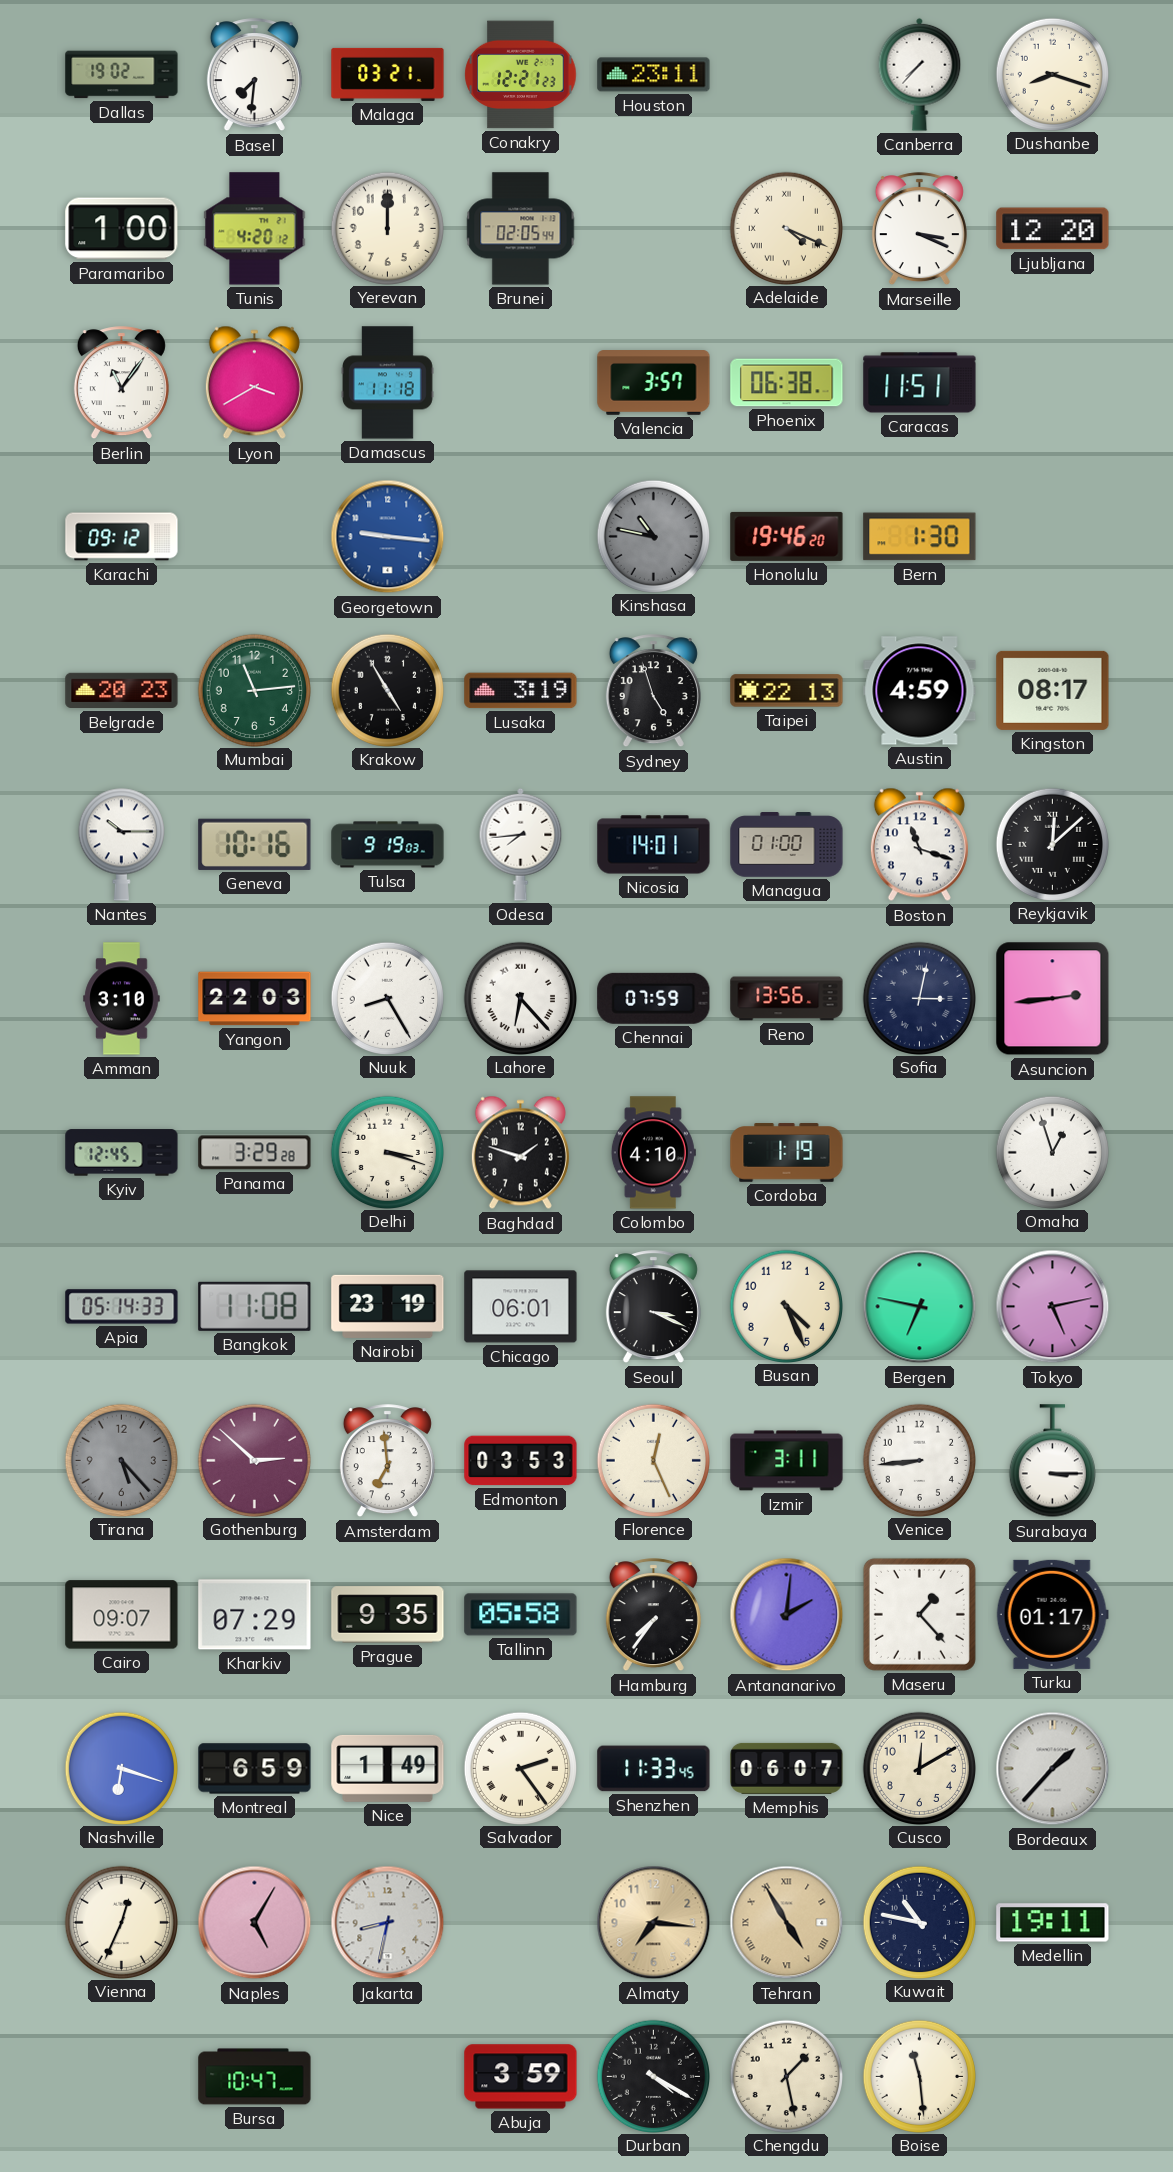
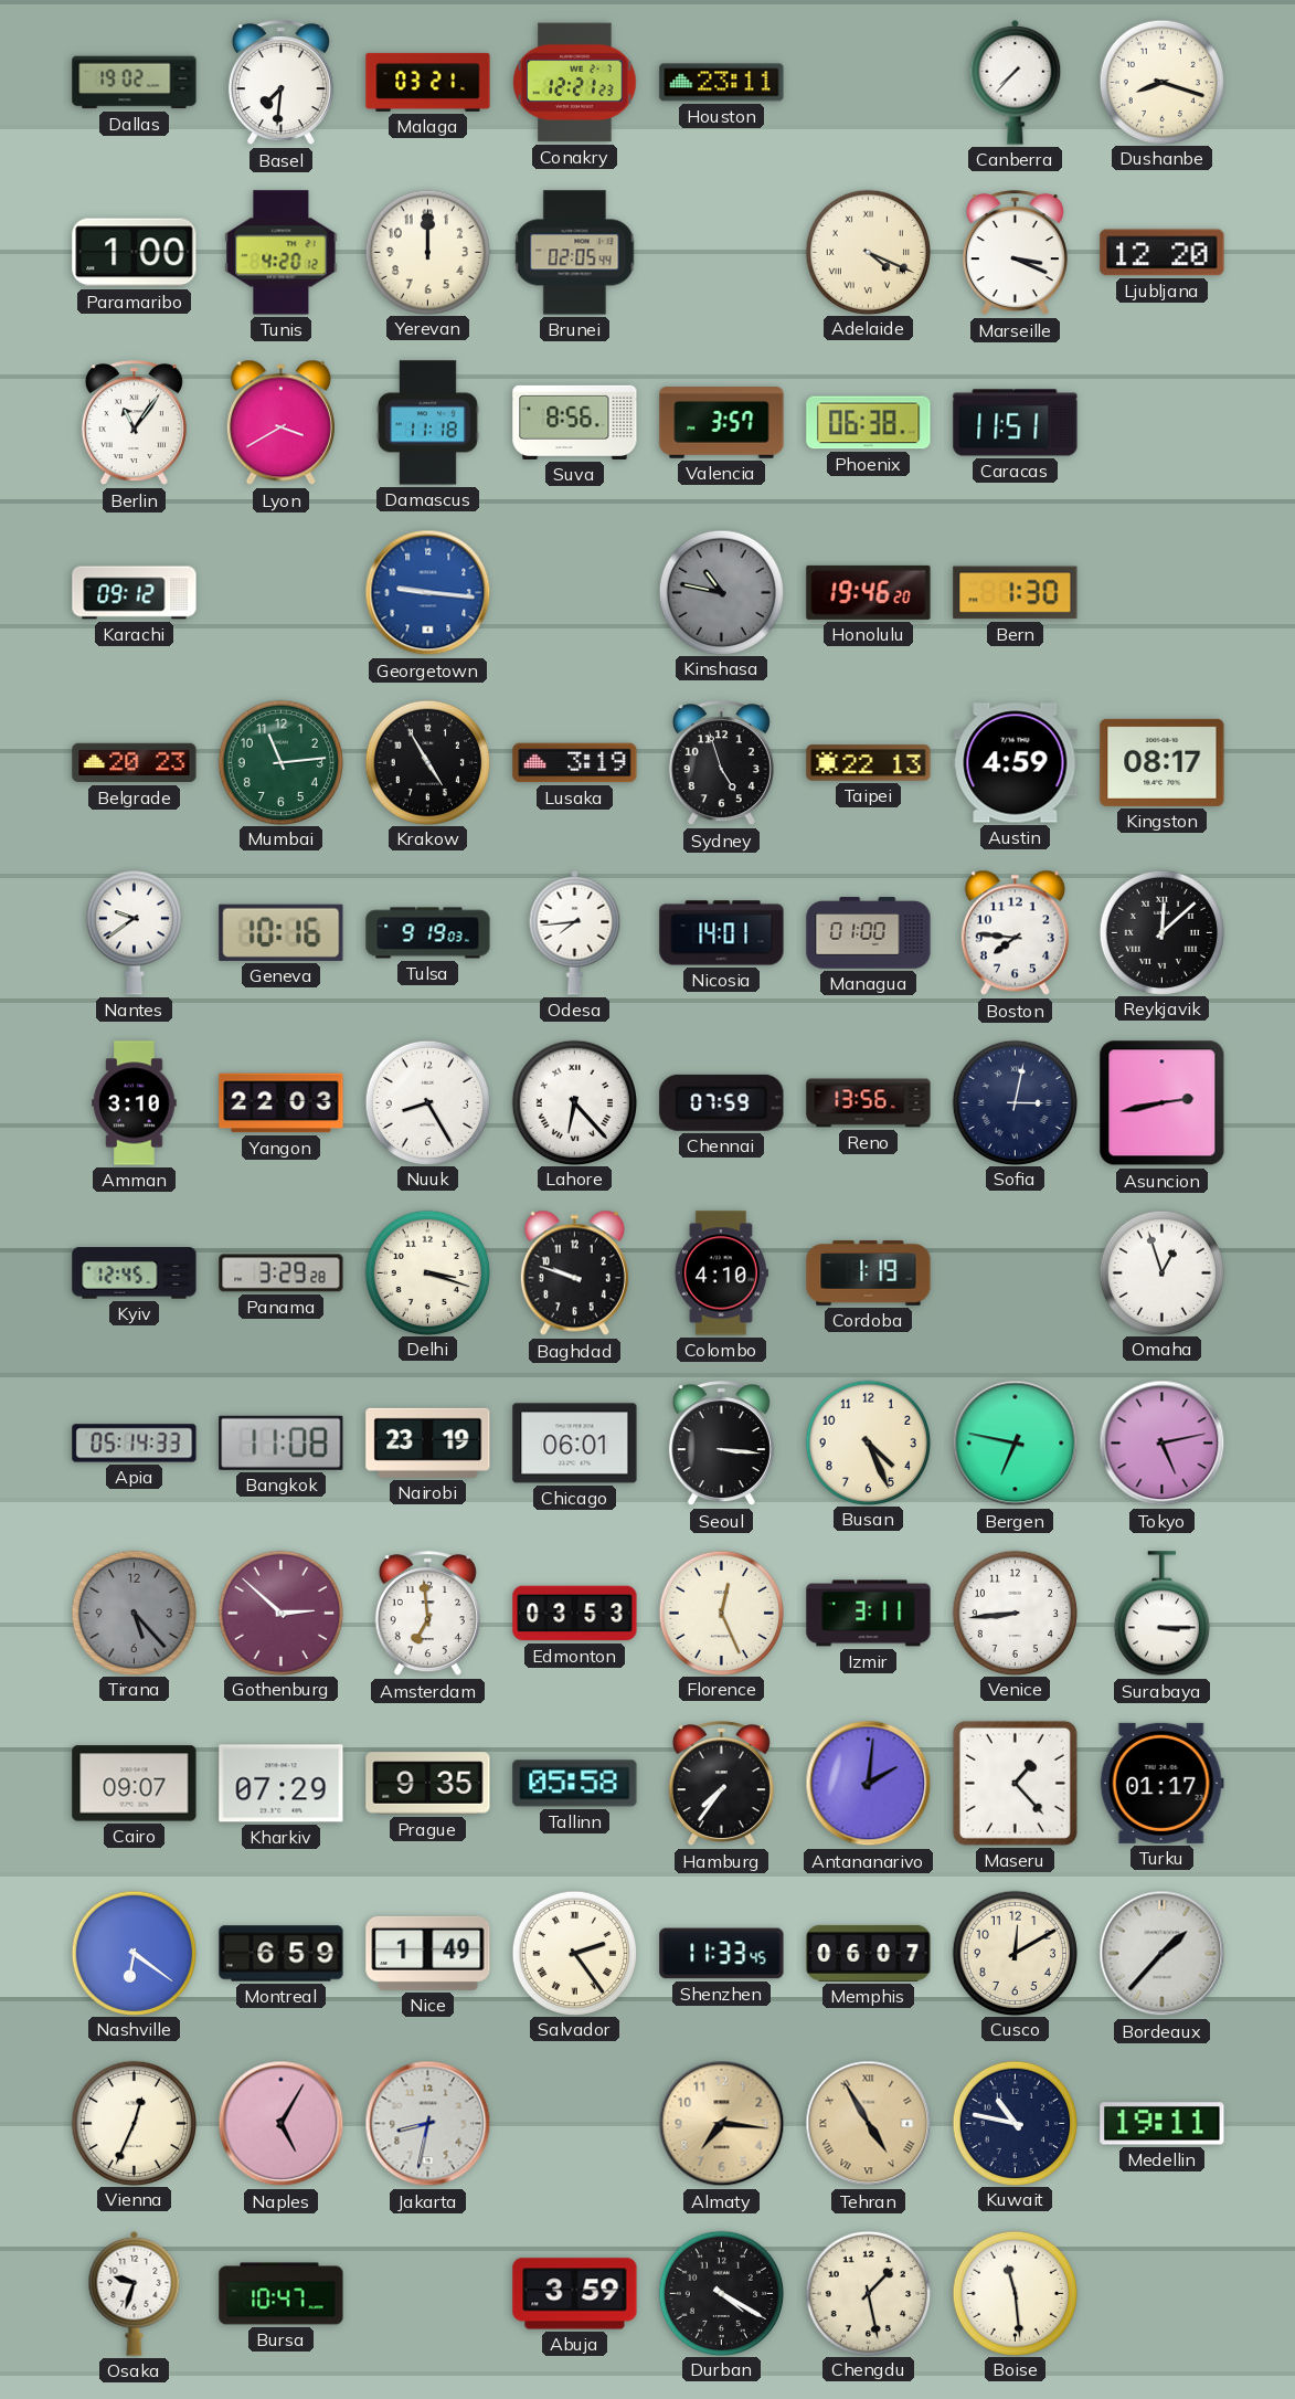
Suva: none -> 8:56 (575, 422)
Nantes: 10:15 -> 9:39 (134, 932)
Boston: 11:18 -> 7:46 (1015, 933)
Asuncion: 2:44 -> 2:43 (1163, 1103)
Baghdad: 1:48 -> 9:48 (574, 1274)
Seoul: 3:19 -> 3:16 (721, 1444)
Nashville: 6:18 -> 6:21 (134, 1953)
Osaka: none -> 9:33 (135, 2293)
